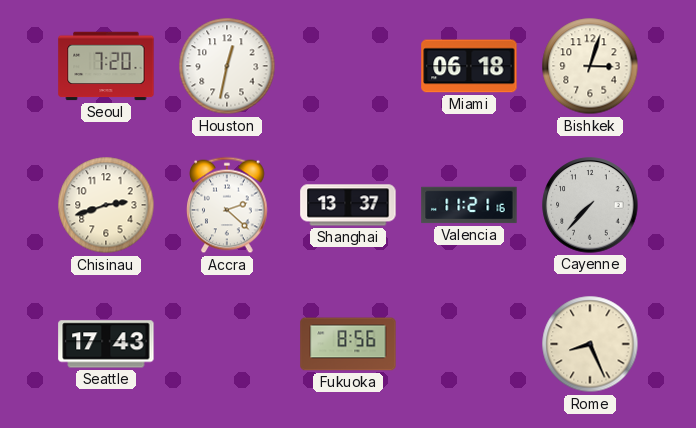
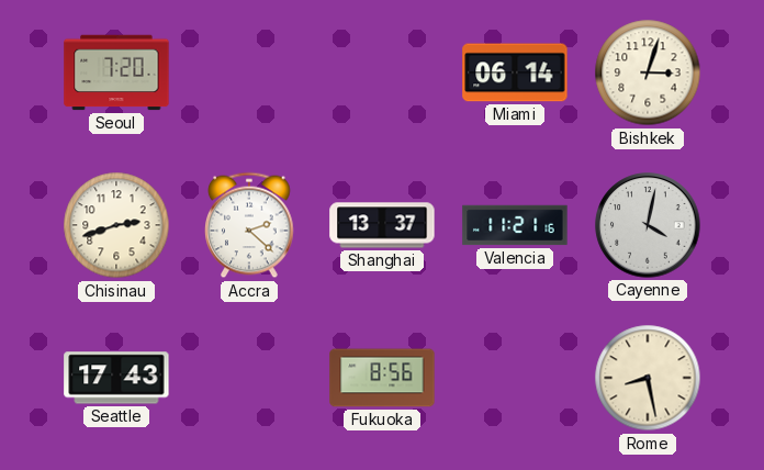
Houston: 12:32 -> none (227, 66)
Miami: 06:18 -> 06:14 (515, 72)
Cayenne: 7:37 -> 4:02 (648, 225)
Rome: 8:26 -> 8:28 (648, 378)
